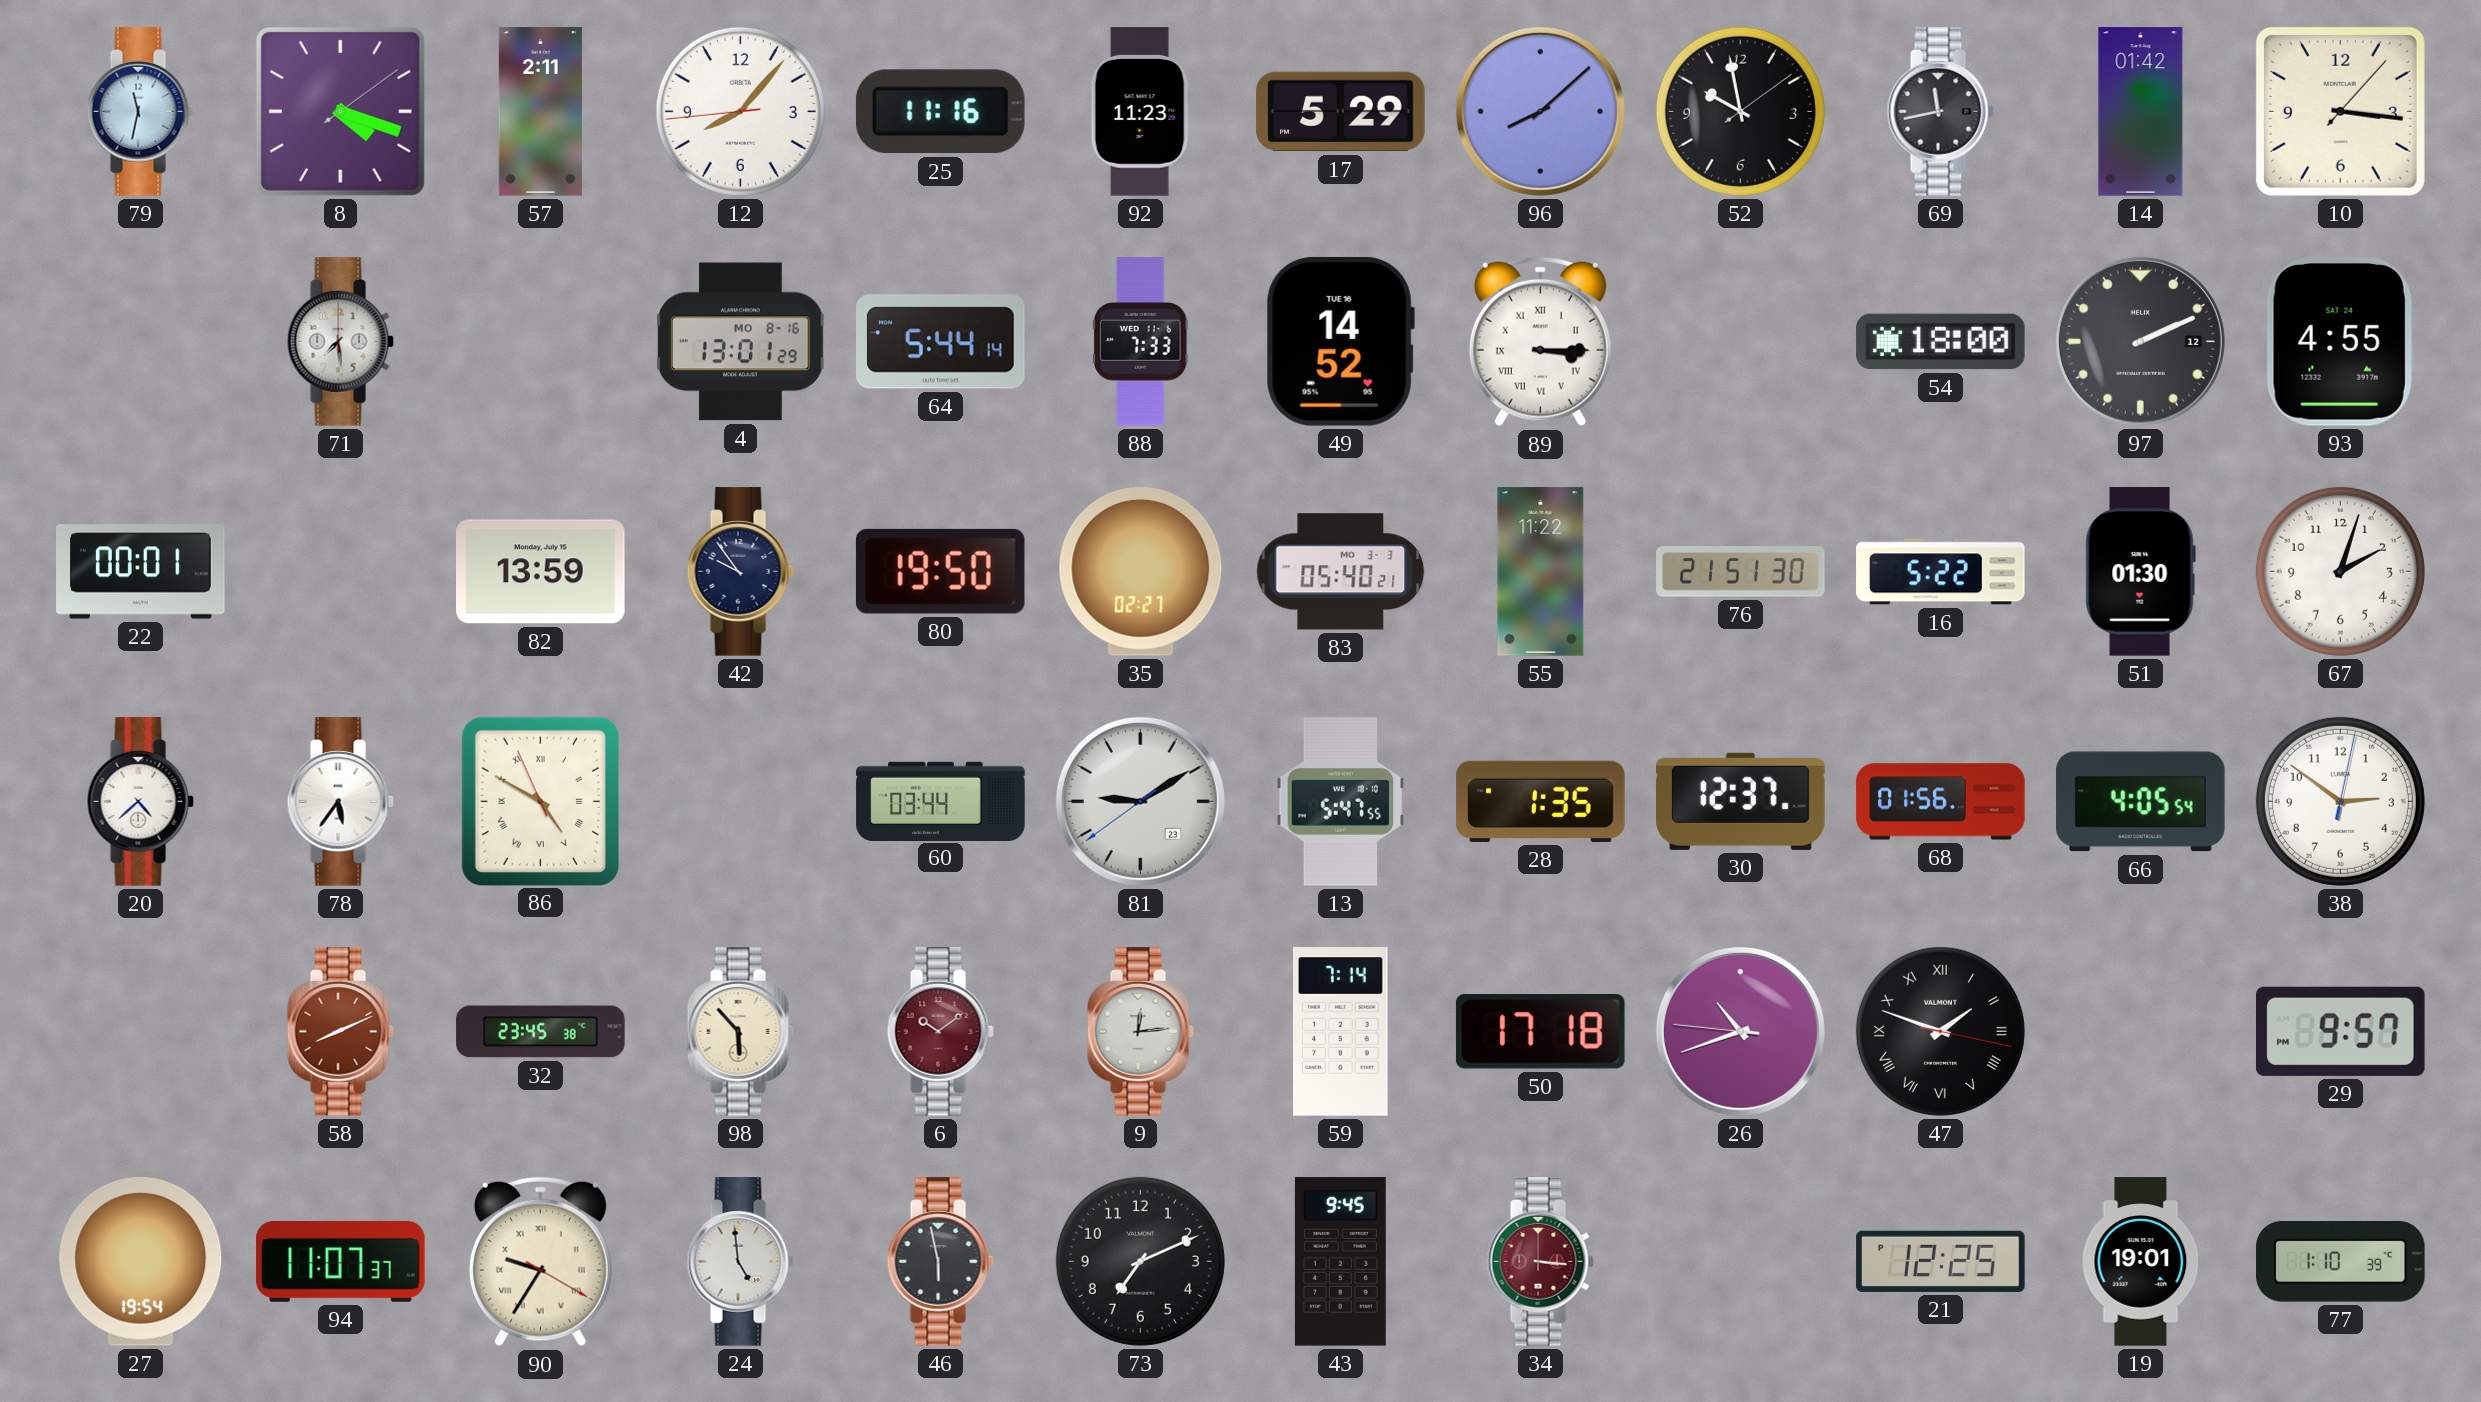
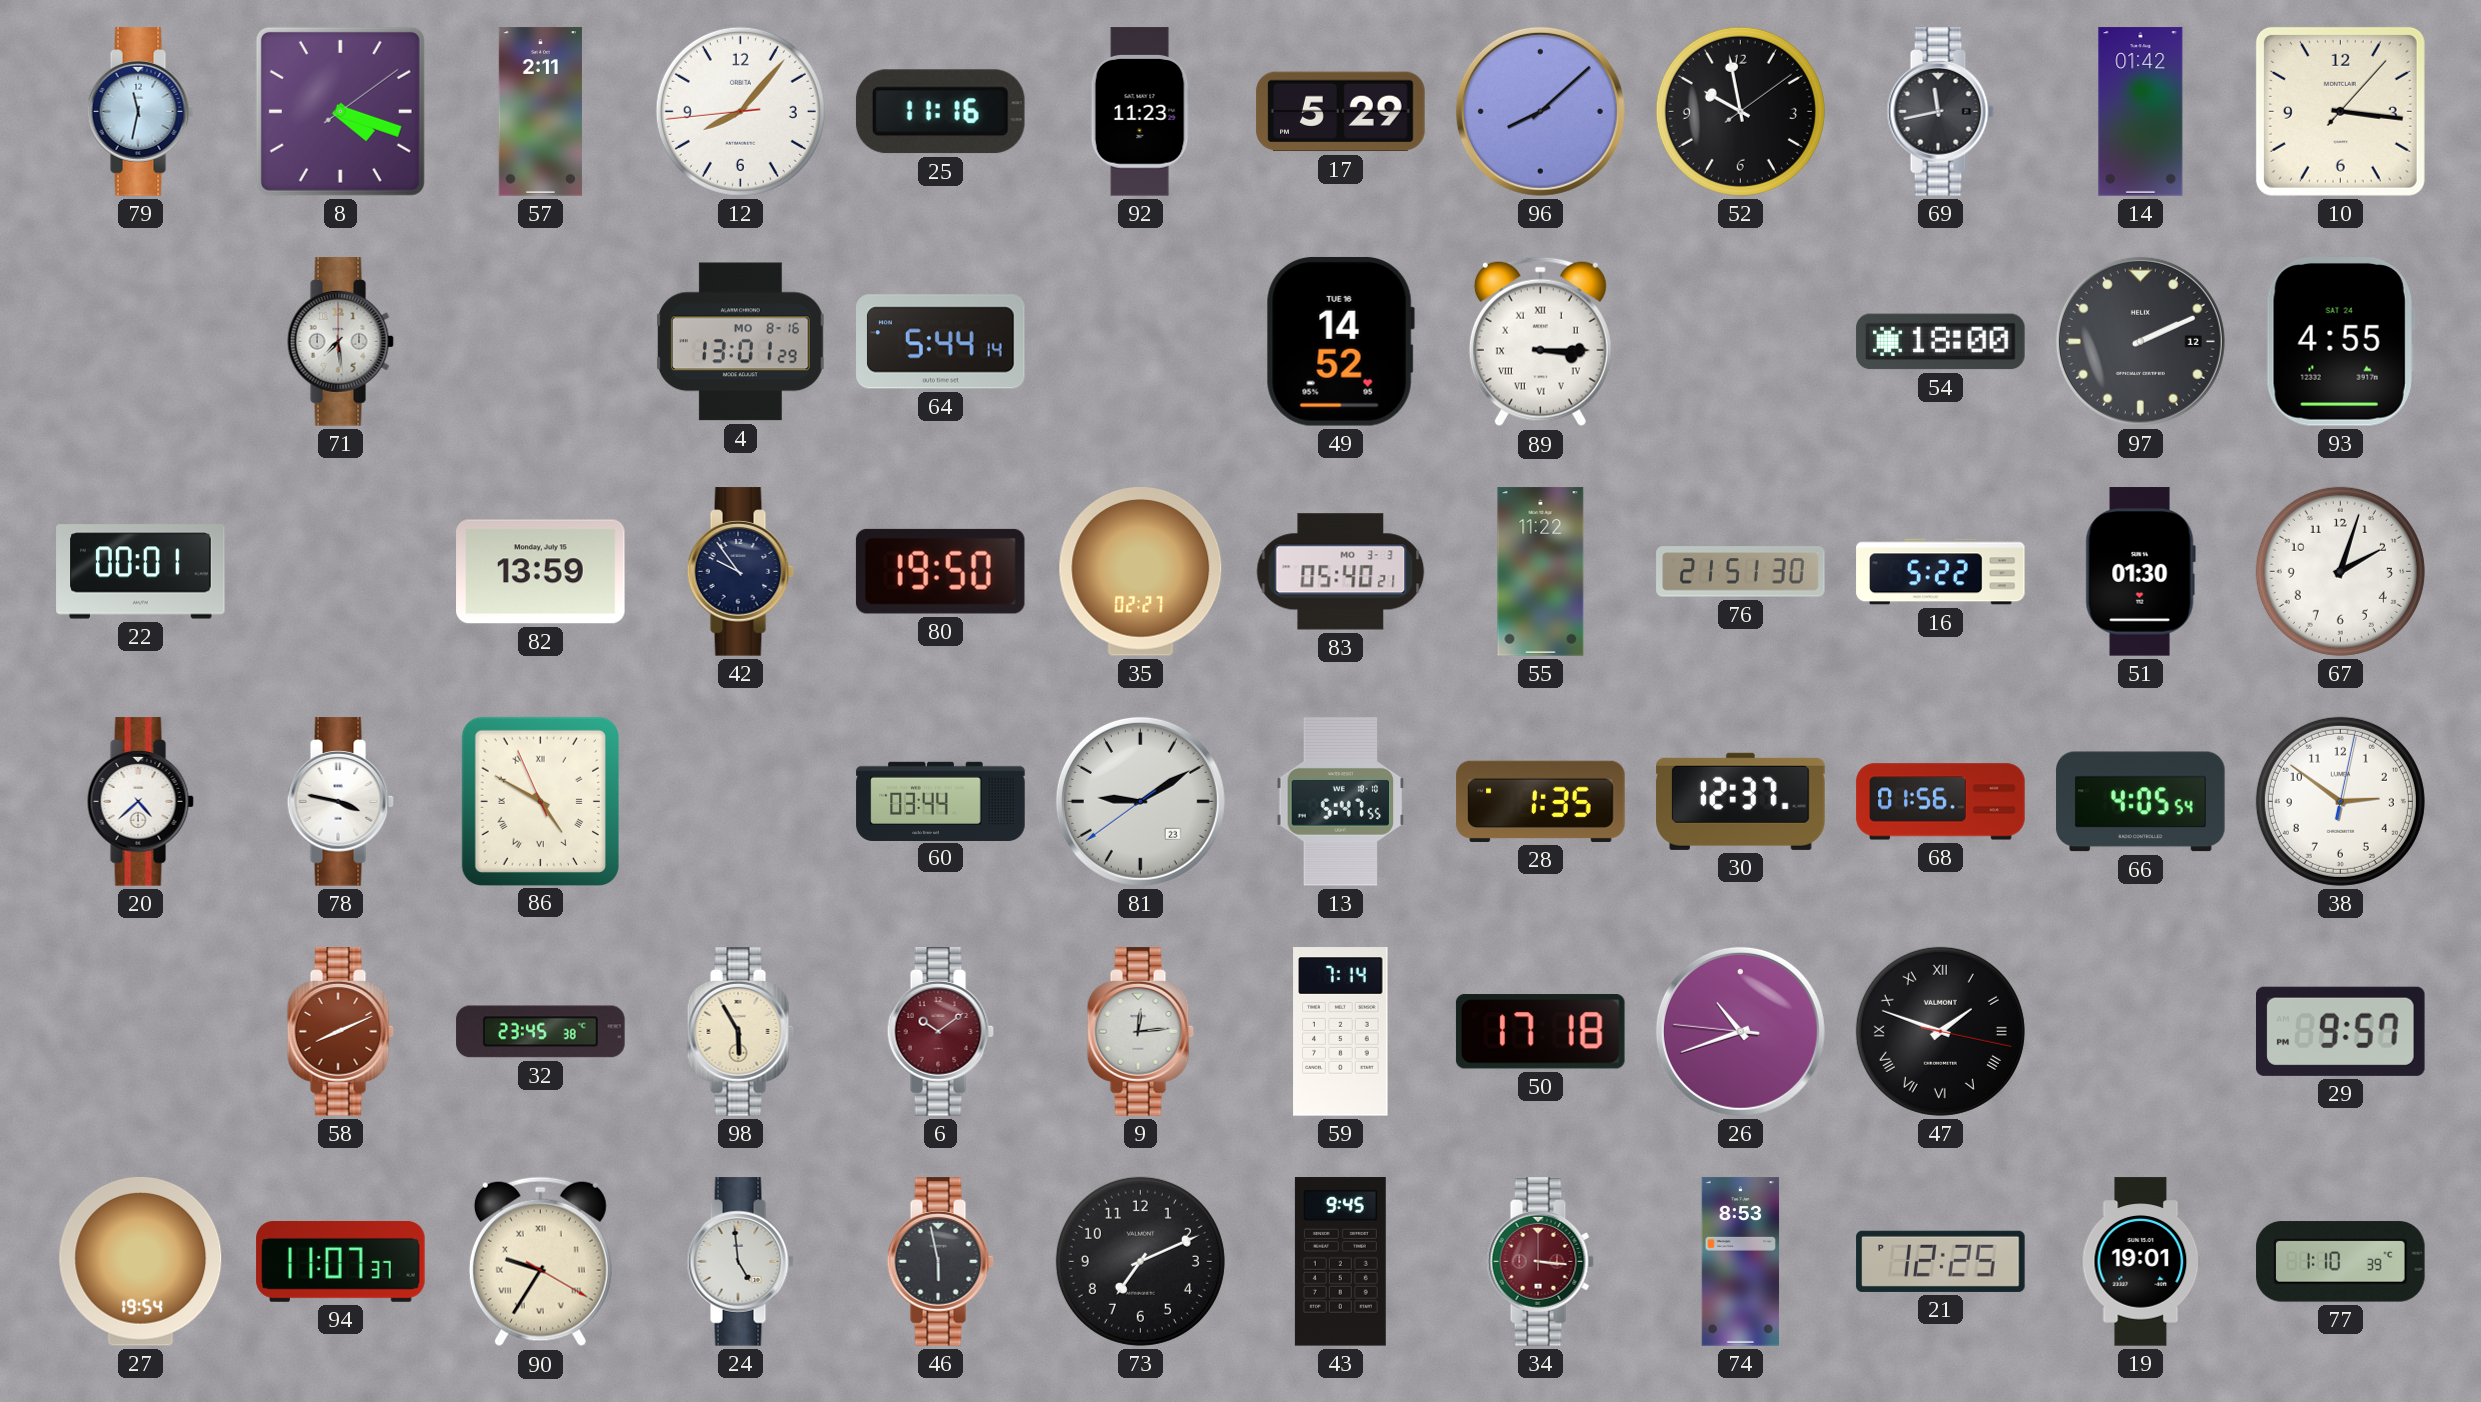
88: 7:33 -> none (1140, 342)
78: 5:36 -> 3:47 (340, 802)
98: 5:53 -> 5:55 (740, 1032)
74: none -> 8:53 (1741, 1262)
